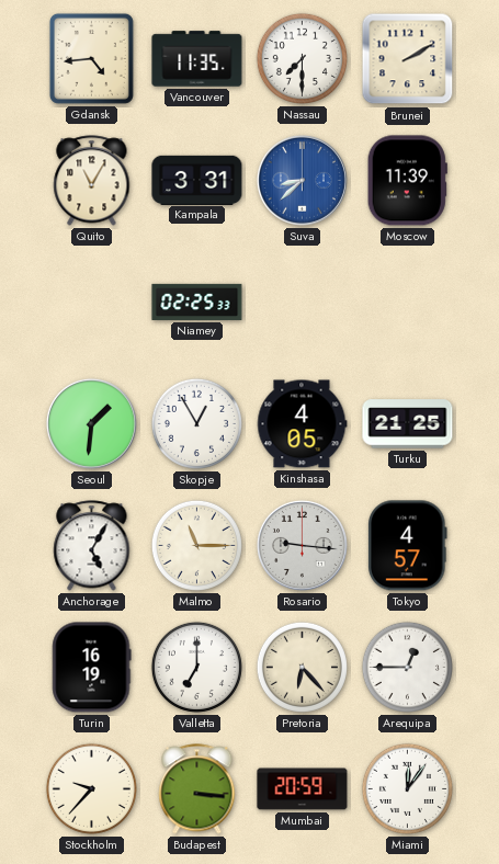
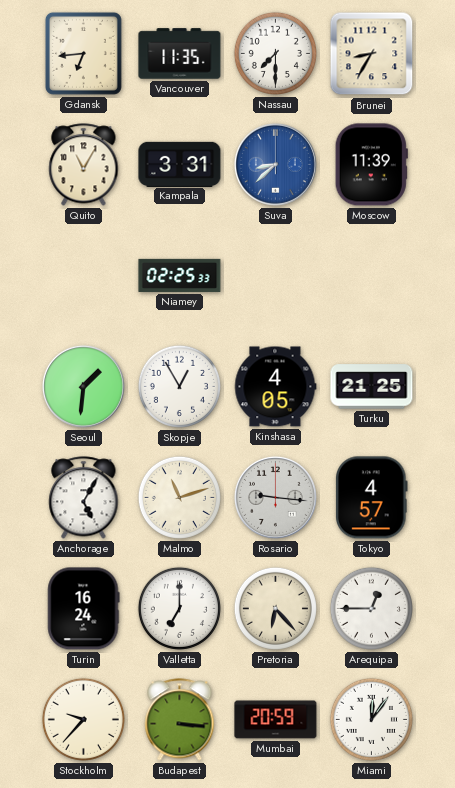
Gdansk: 4:44 -> 6:44 (83, 53)
Brunei: 2:10 -> 8:35 (372, 54)
Malmo: 11:15 -> 11:12 (179, 497)
Turin: 16:19 -> 16:24 (84, 609)
